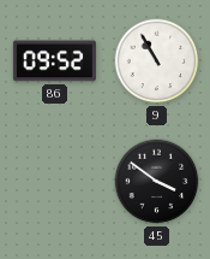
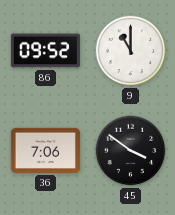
9: 10:55 -> 11:00 (131, 51)
36: none -> 7:06 (45, 150)
